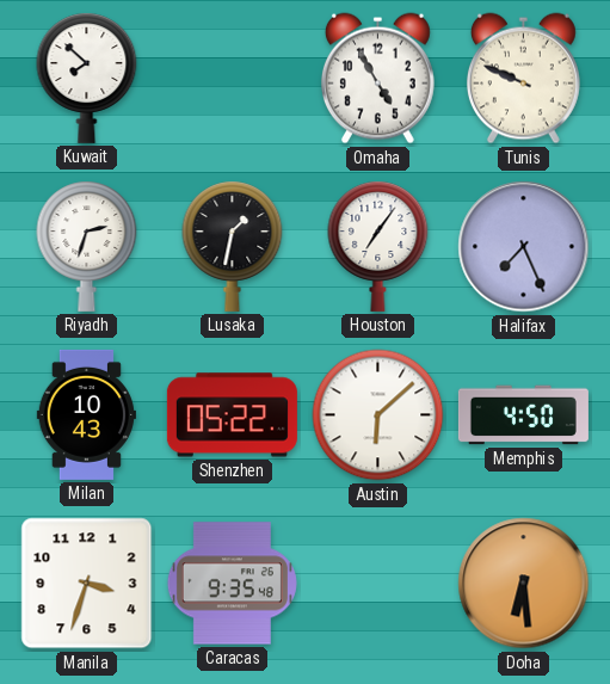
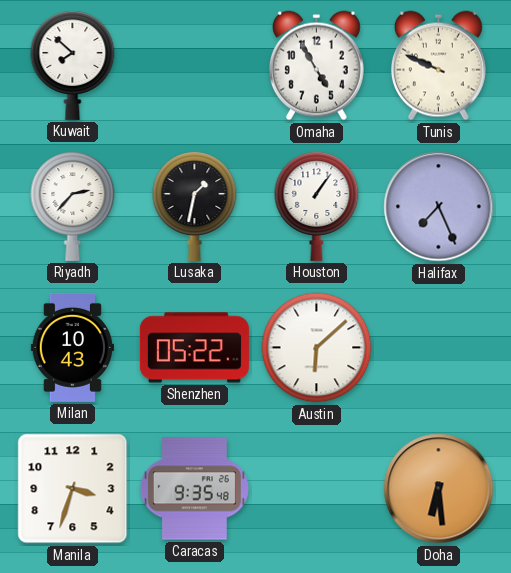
Riyadh: 2:33 -> 2:37 (73, 206)
Houston: 7:06 -> 1:06 (317, 206)
Memphis: 4:50 -> none (523, 415)
